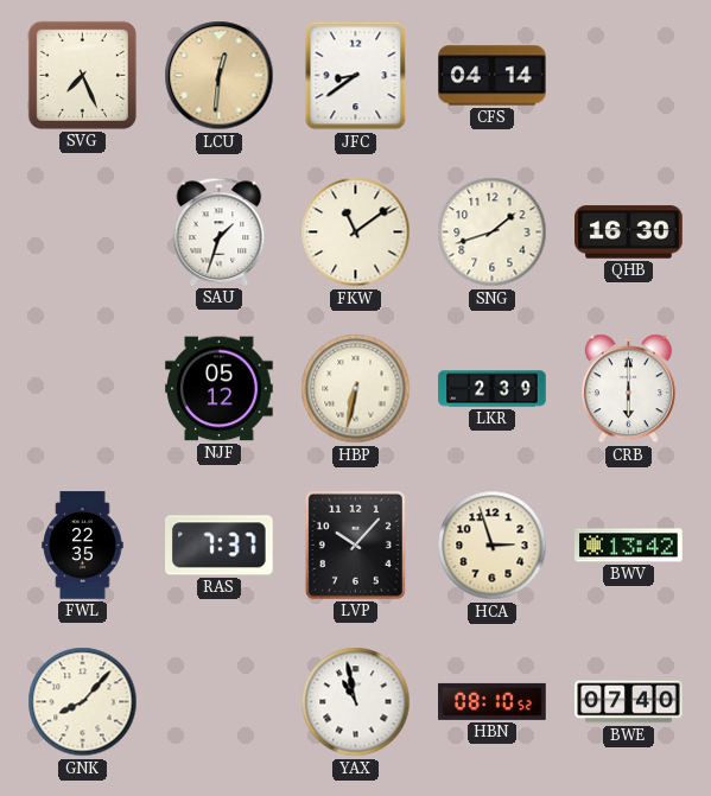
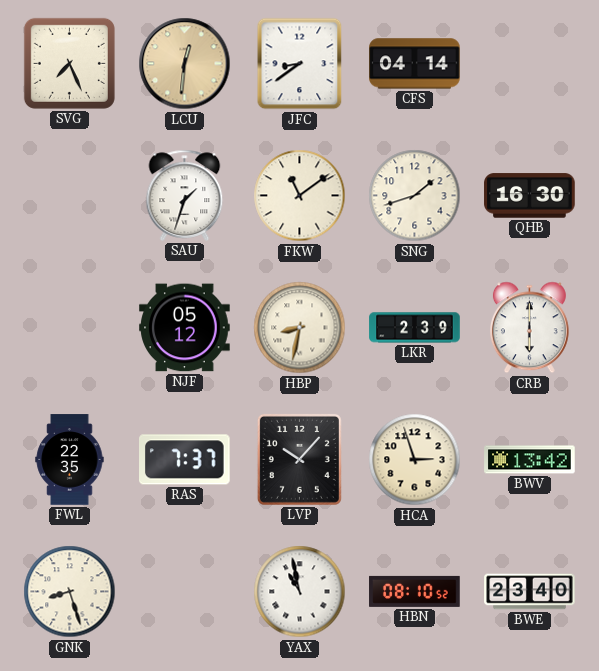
HBP: 6:32 -> 8:32 (300, 328)
GNK: 8:07 -> 8:27 (70, 592)
BWE: 07:40 -> 23:40 (530, 592)
